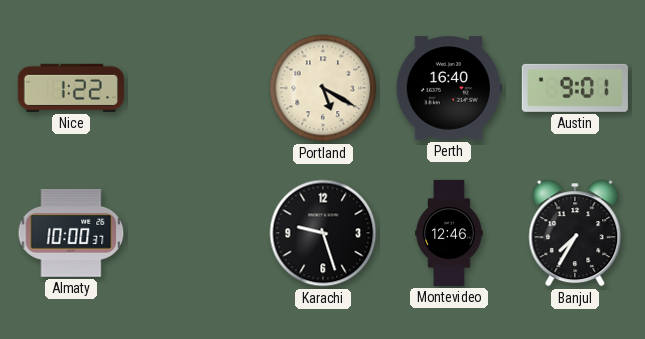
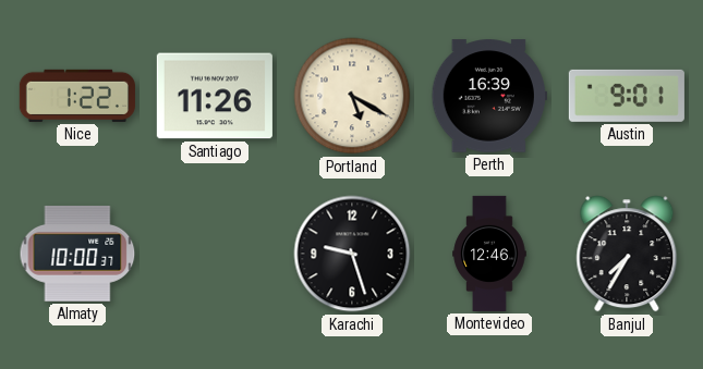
Santiago: none -> 11:26 (215, 96)
Perth: 16:40 -> 16:39 (489, 96)
